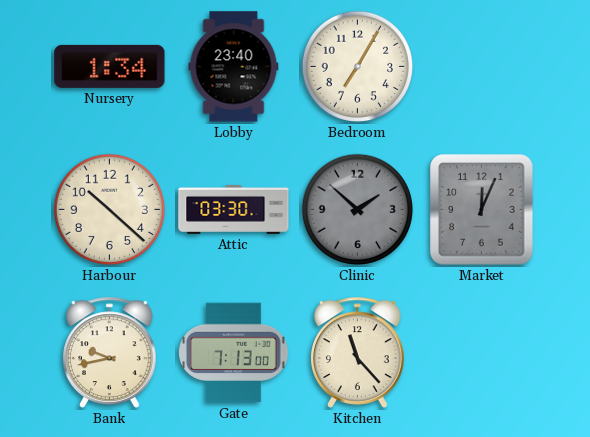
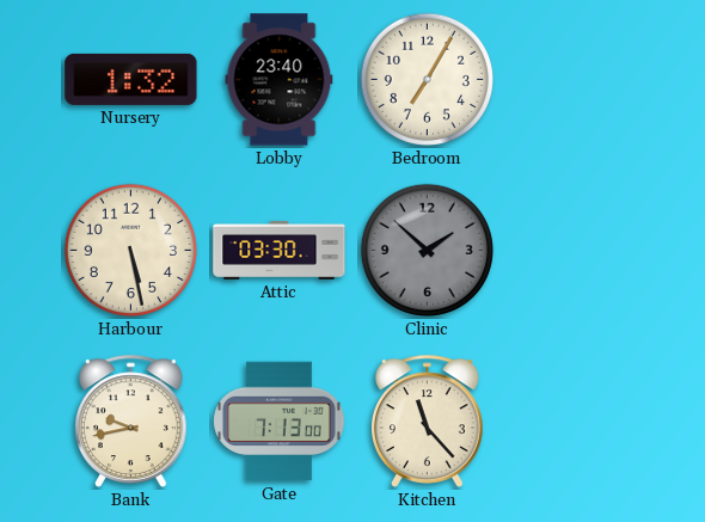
Nursery: 1:34 -> 1:32 (131, 79)
Harbour: 10:22 -> 5:28 (130, 250)
Market: 12:04 -> none (482, 210)
